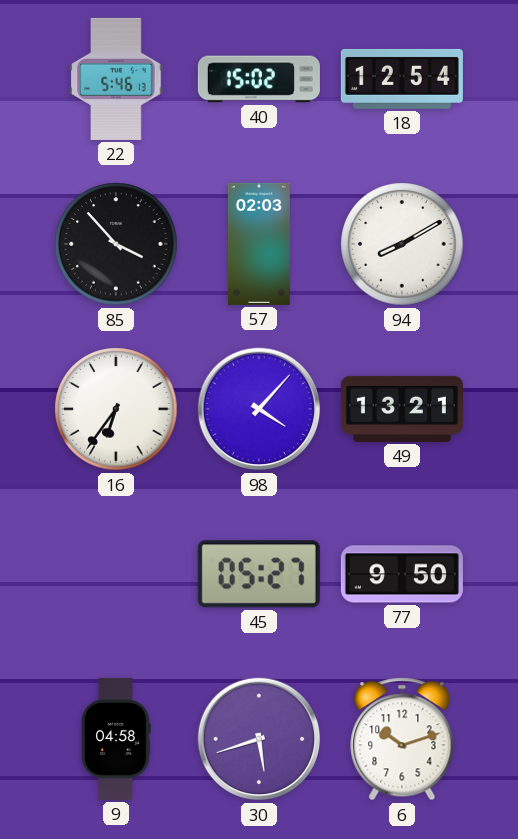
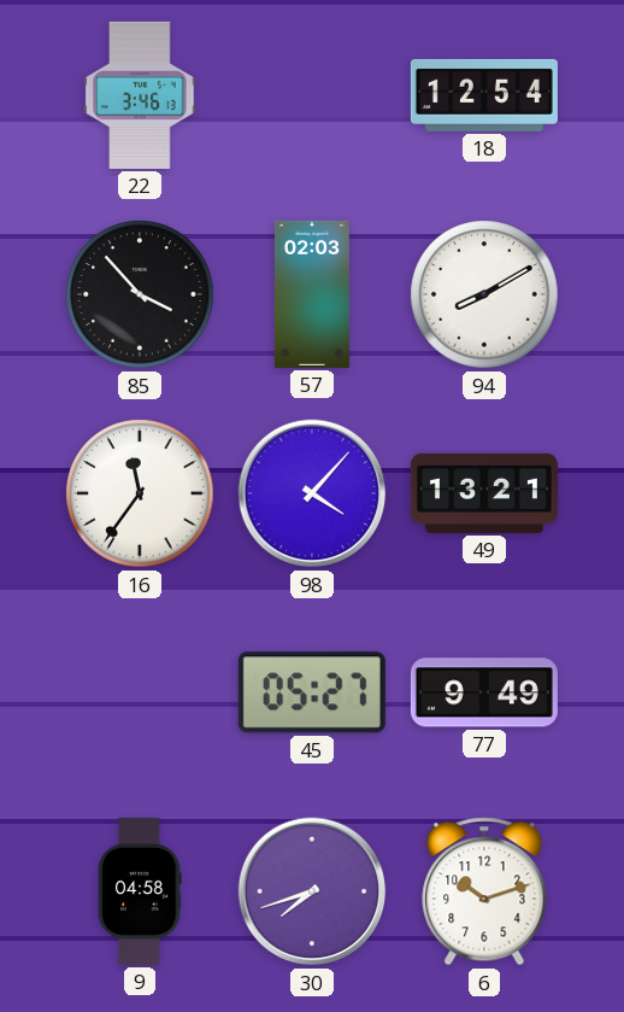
22: 5:46 -> 3:46 (140, 95)
40: 15:02 -> none (259, 79)
16: 6:36 -> 11:36 (140, 493)
77: 9:50 -> 9:49 (484, 692)
30: 5:42 -> 7:42 (312, 891)
